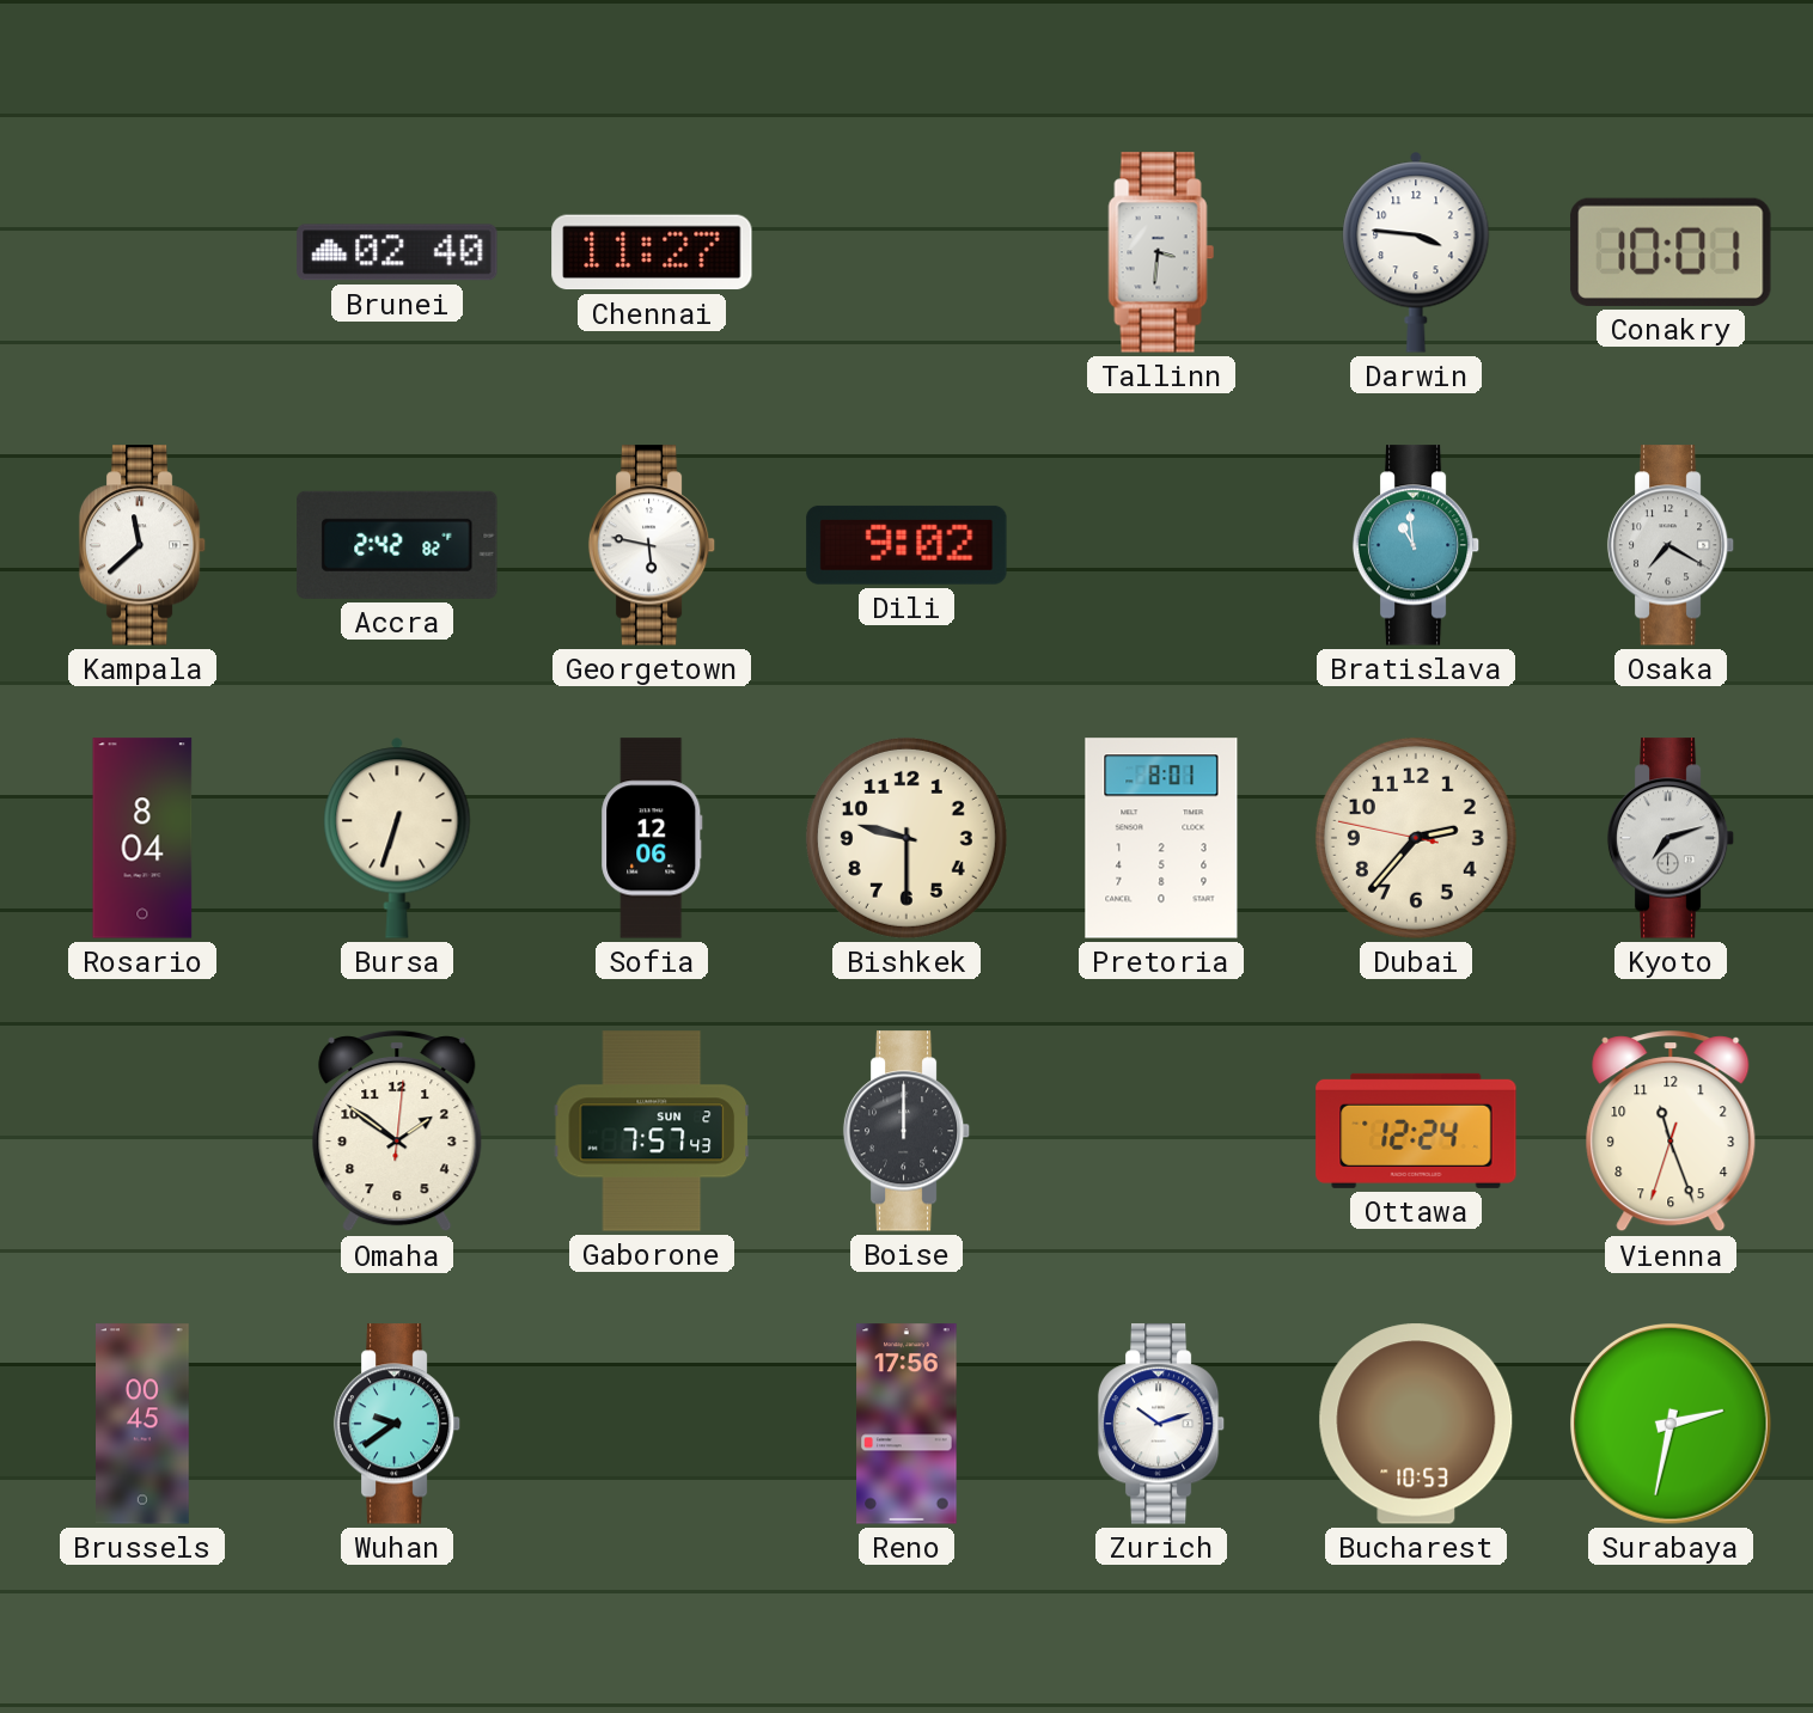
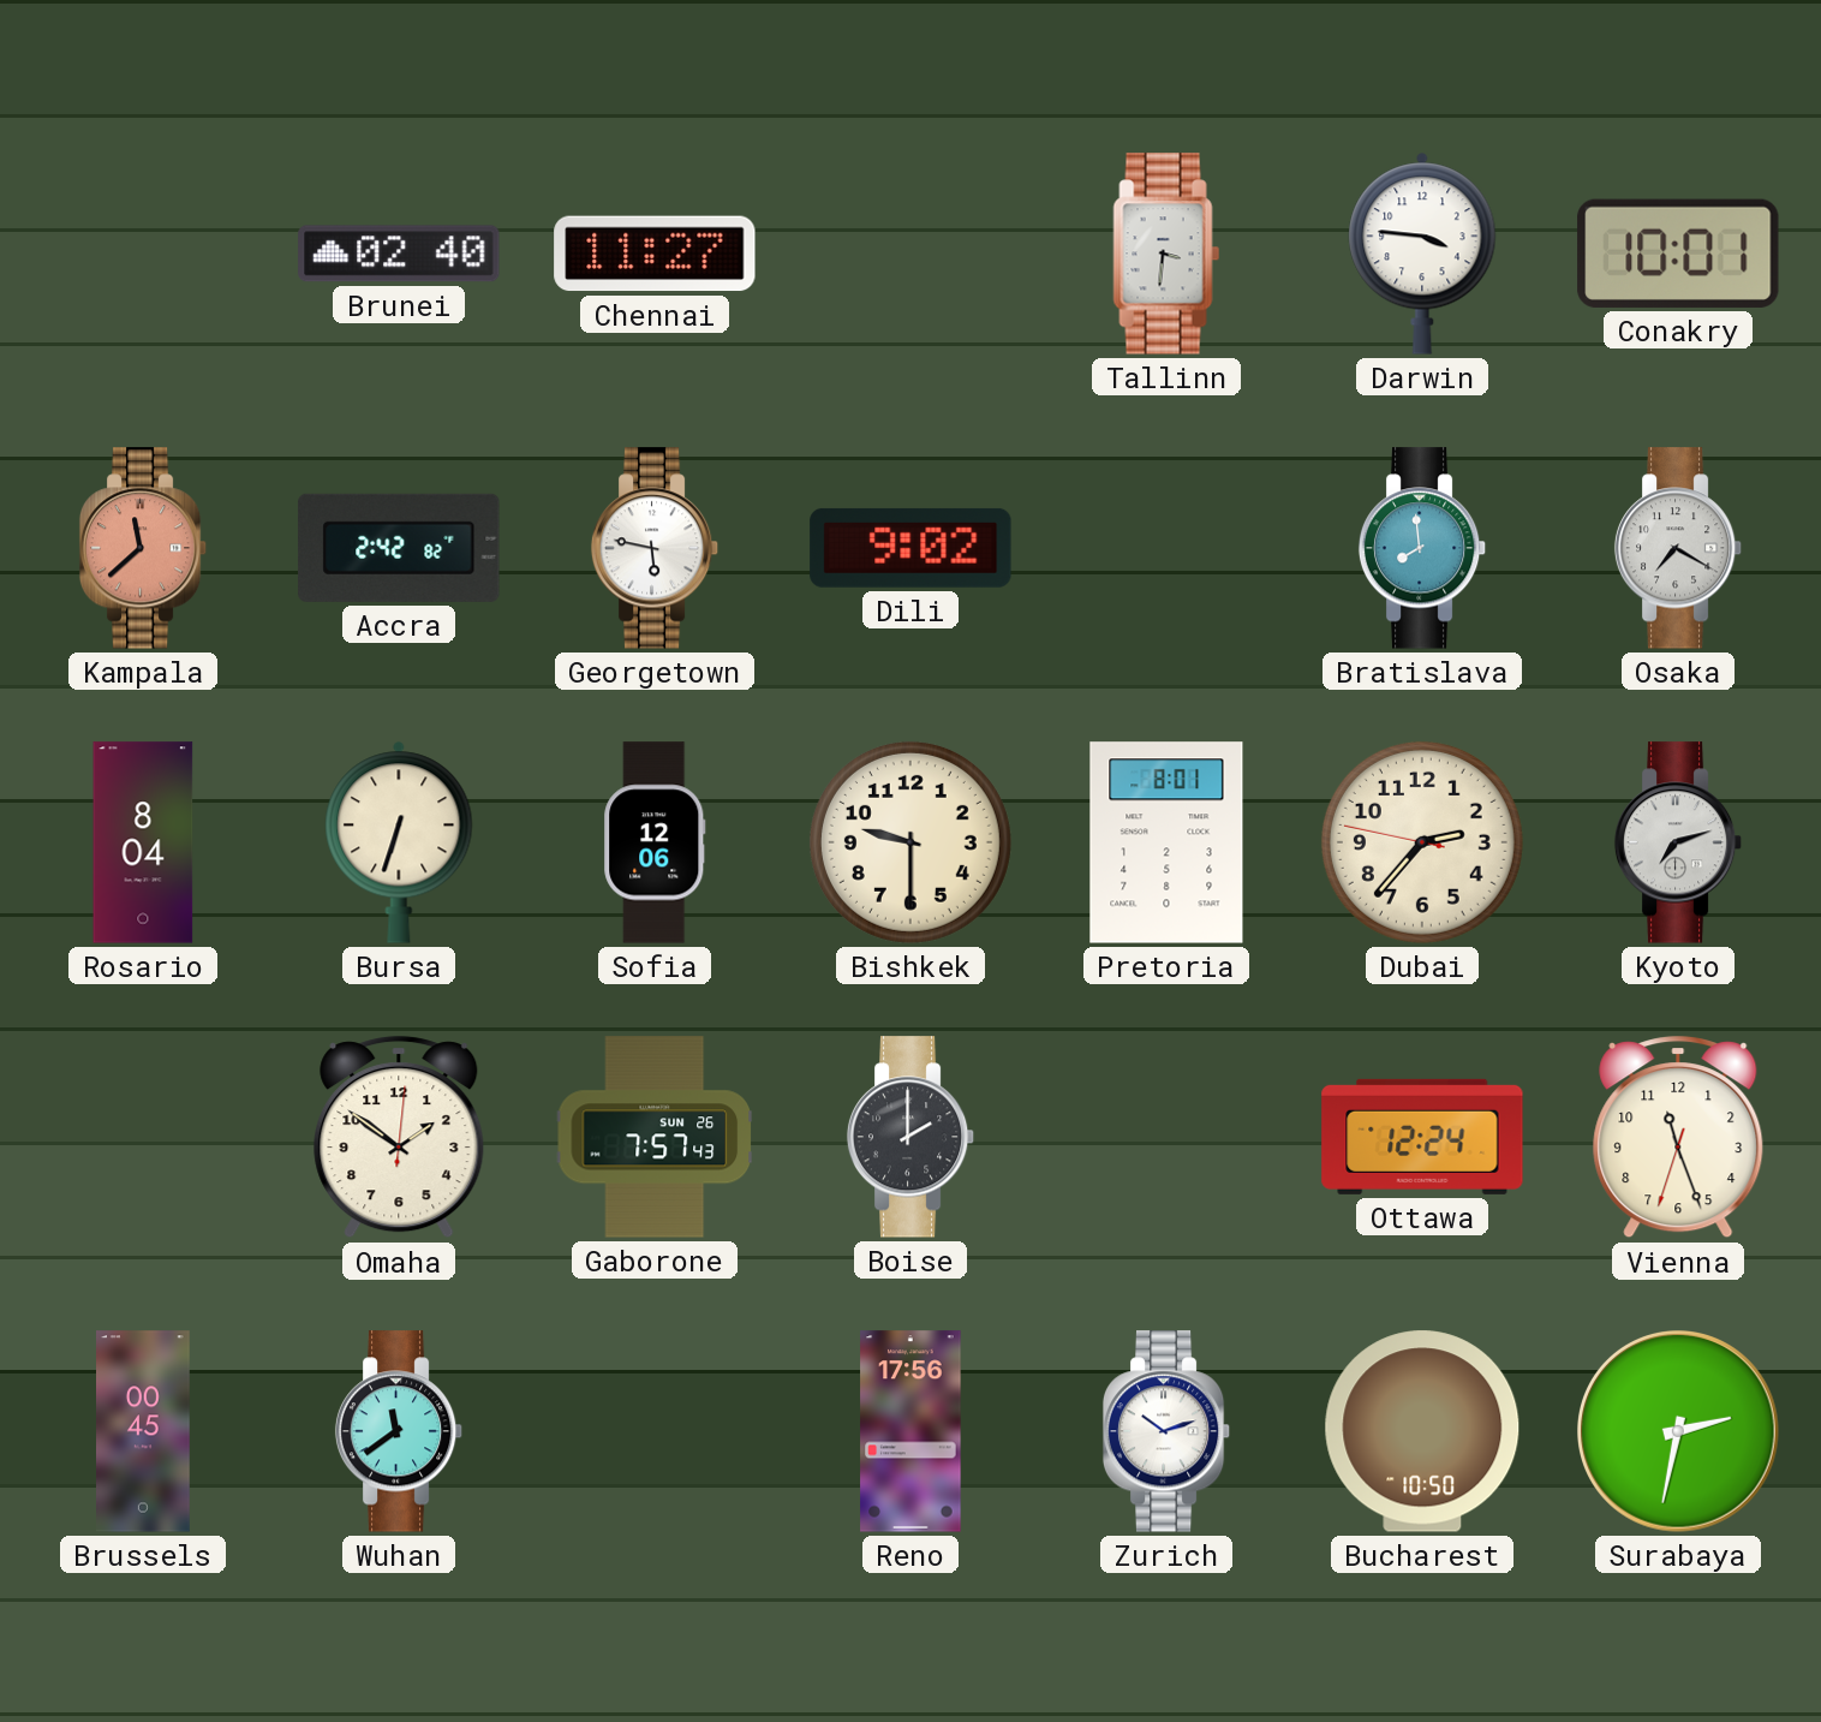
Kampala dial: white -> salmon (143, 548)
Bratislava: 10:59 -> 7:59 (1422, 548)
Gaborone date: SUN 2 -> SUN 26 (655, 1137)
Boise: 12:00 -> 2:00 (910, 1137)
Wuhan: 9:39 -> 11:39 (399, 1431)
Bucharest: 10:53 -> 10:50 (1422, 1431)
